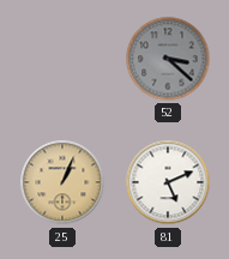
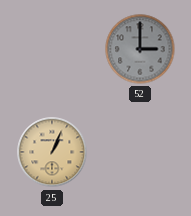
52: 3:22 -> 3:00 (140, 49)
81: 5:11 -> none (168, 182)
